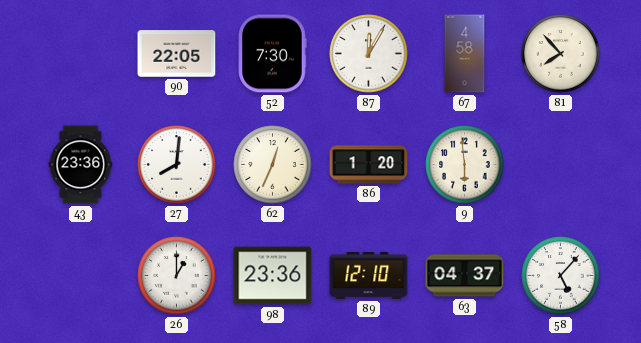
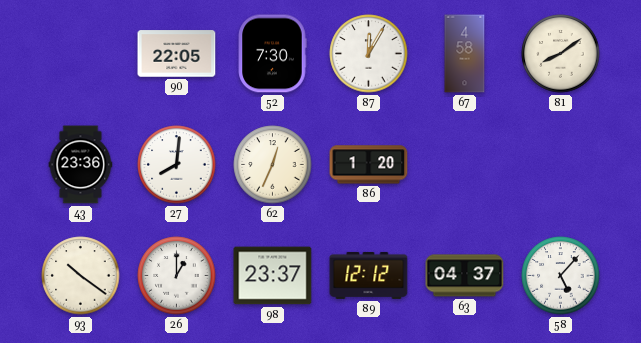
81: 7:53 -> 8:09 (561, 54)
9: 5:59 -> none (465, 165)
93: none -> 10:21 (81, 276)
98: 23:36 -> 23:37 (273, 276)
89: 12:10 -> 12:12 (369, 275)
